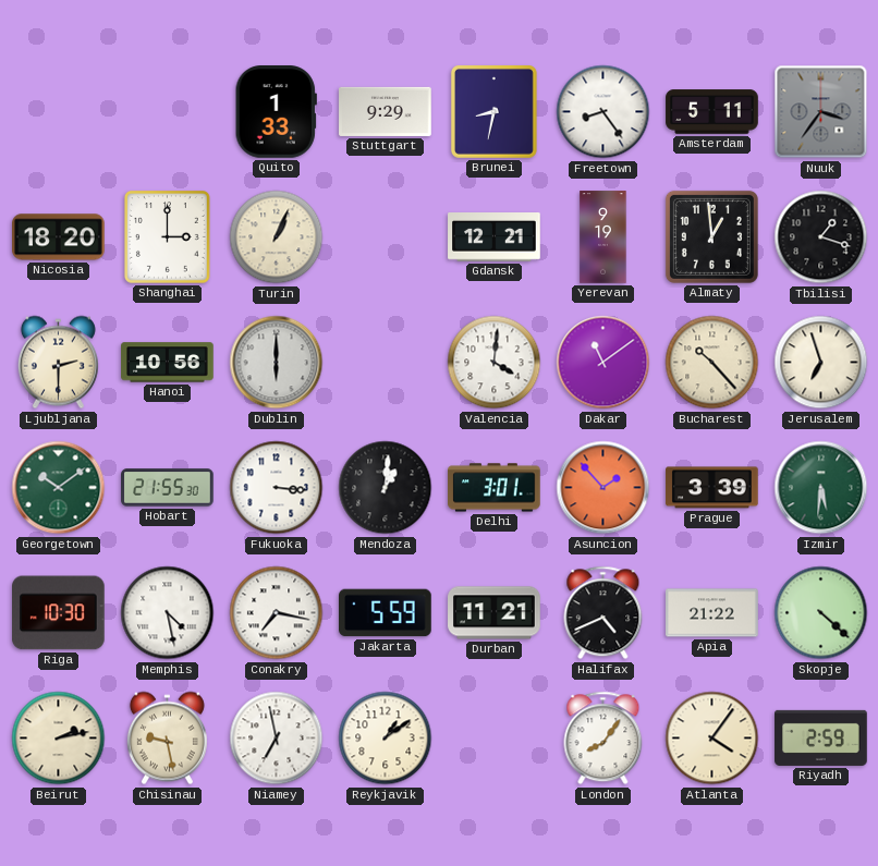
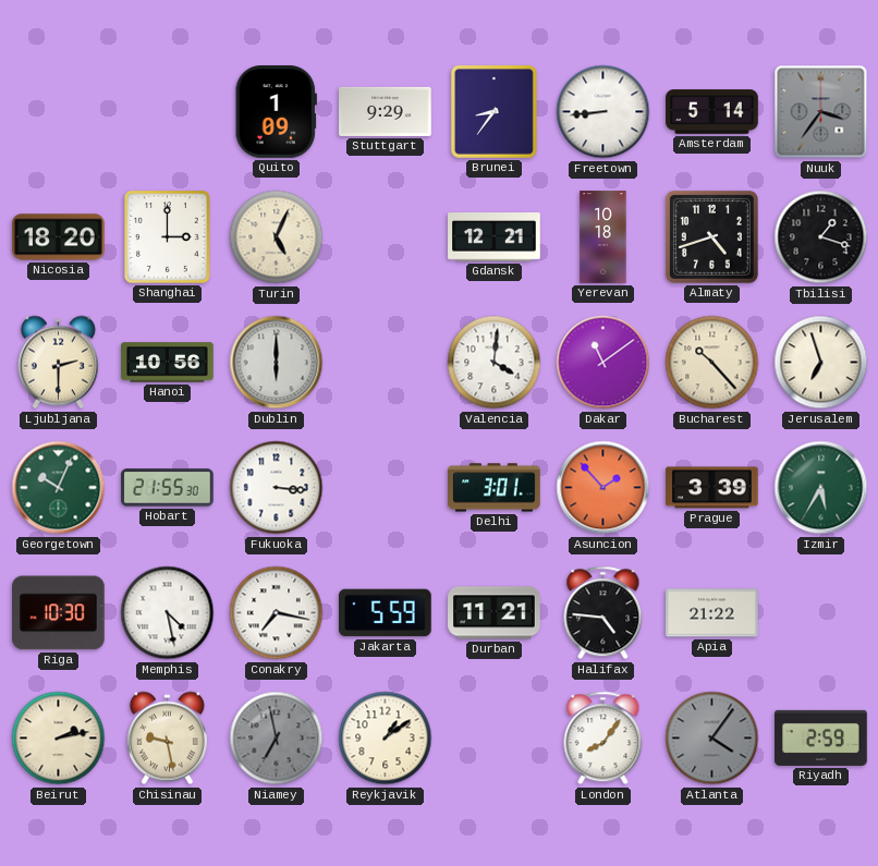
Quito: 1:33 -> 1:09 (276, 112)
Brunei: 8:32 -> 8:36 (493, 111)
Freetown: 8:24 -> 8:44 (603, 112)
Amsterdam: 5:11 -> 5:14 (712, 112)
Turin: 1:04 -> 5:04 (277, 237)
Yerevan: 9:19 -> 10:18 (603, 237)
Almaty: 12:59 -> 4:42 (711, 236)
Georgetown: 10:09 -> 10:04 (59, 488)
Mendoza: 1:01 -> none (386, 488)
Izmir: 5:31 -> 5:35 (821, 488)
Halifax: 4:41 -> 4:46 (603, 613)
Skopje: 4:22 -> none (821, 613)
Niamey dial: white -> grey (277, 739)
Atlanta dial: cream -> grey (712, 739)
